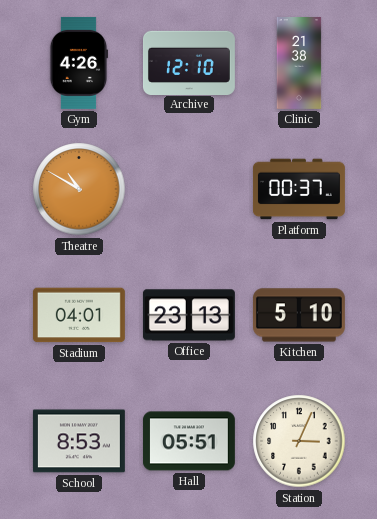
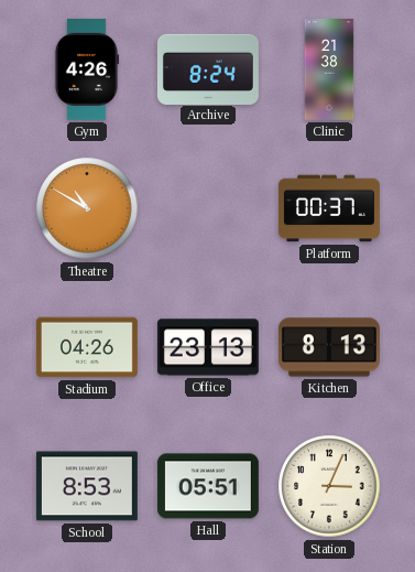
Archive: 12:10 -> 8:24 (209, 68)
Stadium: 04:01 -> 04:26 (87, 347)
Kitchen: 5:10 -> 8:13 (329, 347)
